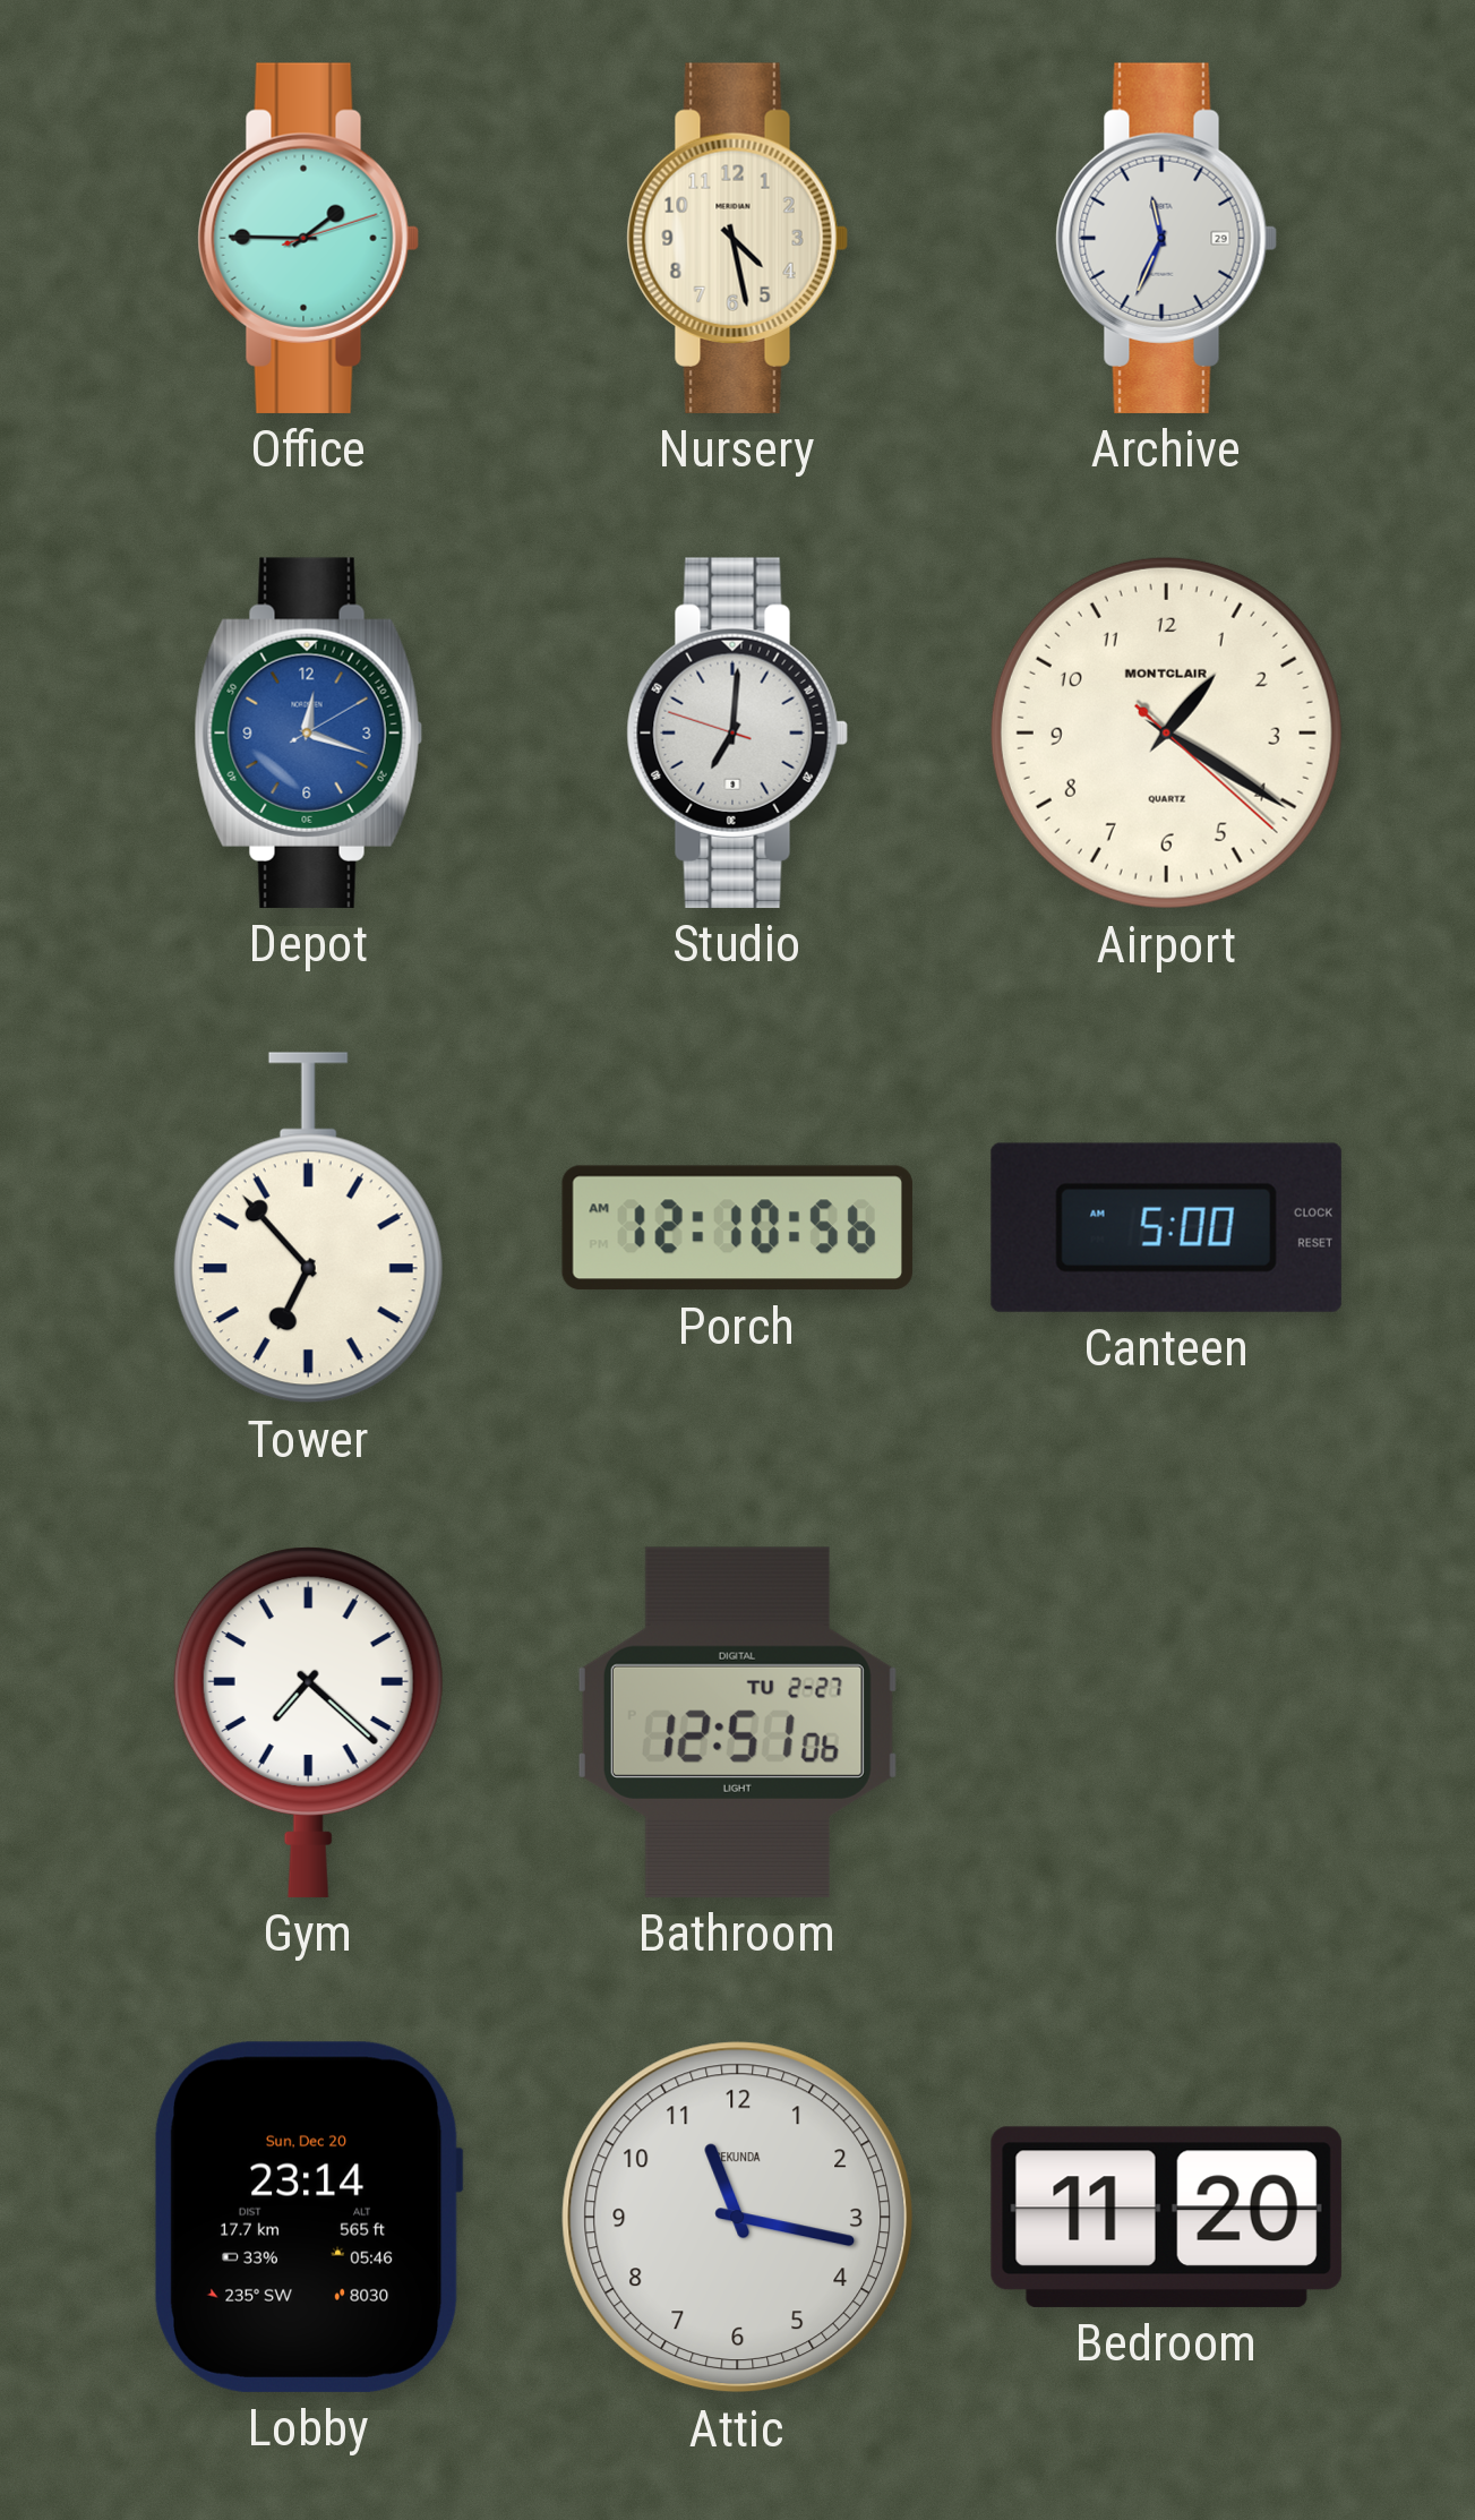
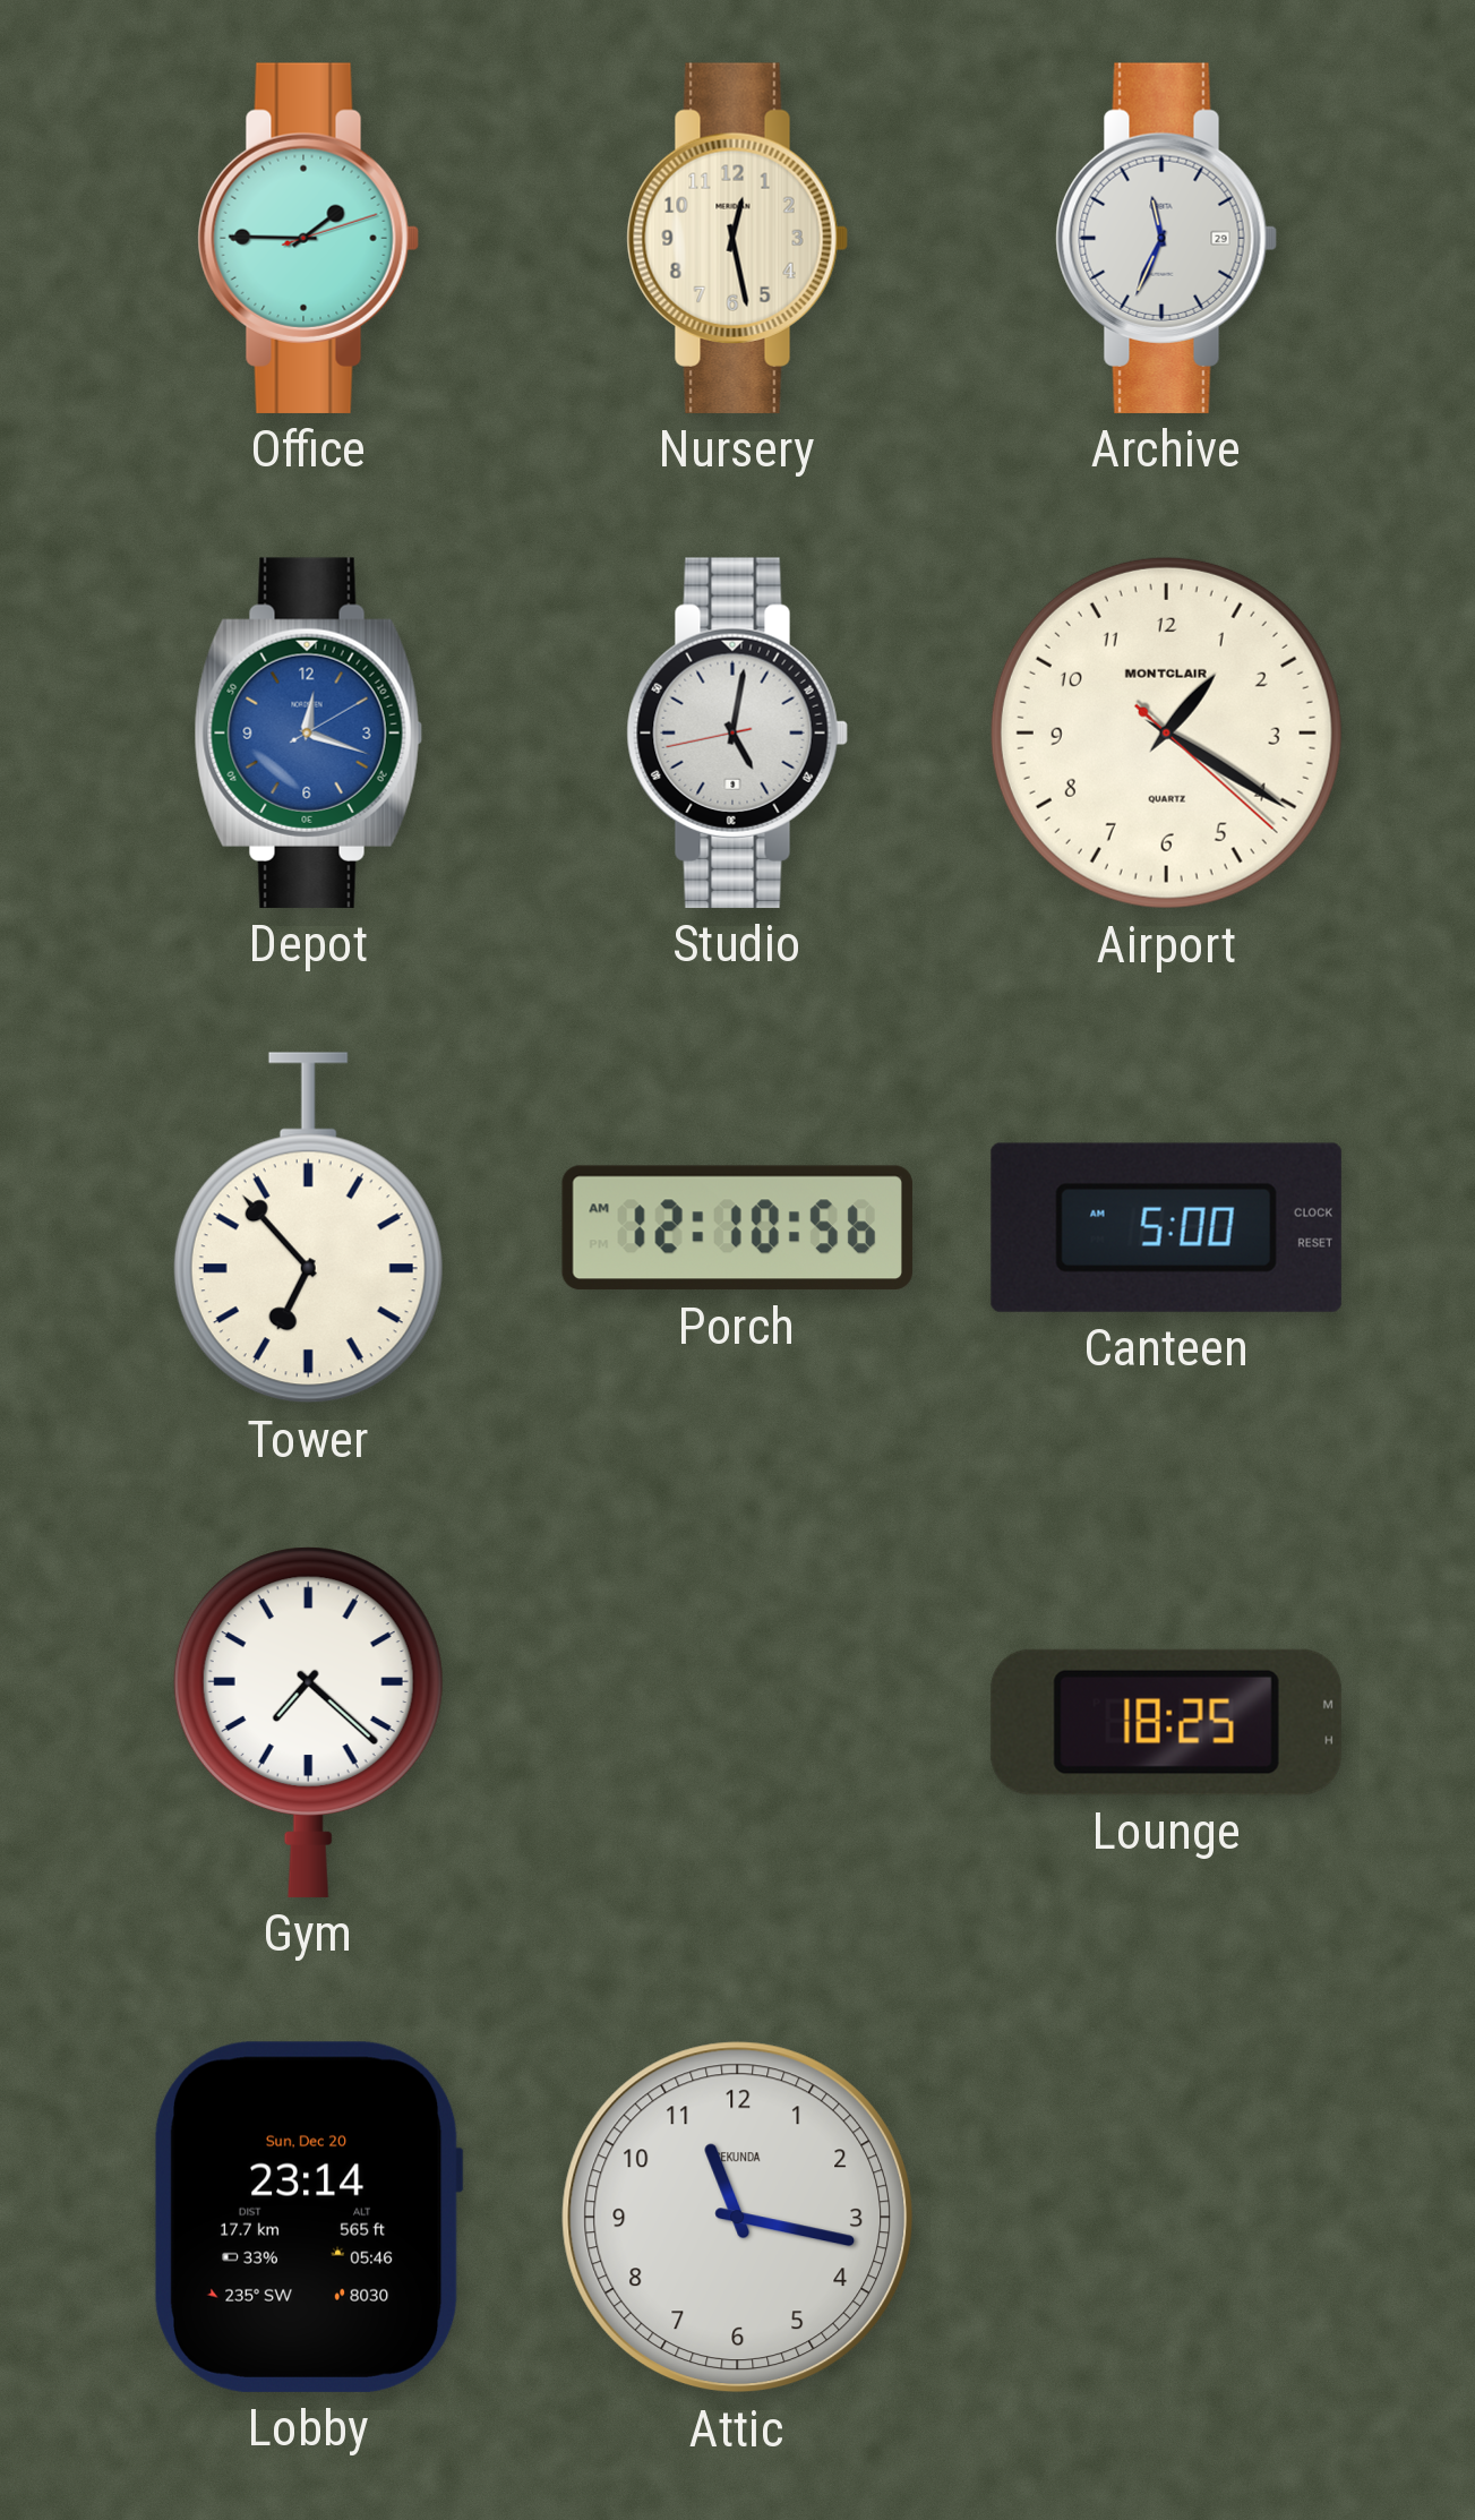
Nursery: 4:28 -> 12:28 (737, 238)
Studio: 7:00 -> 5:01 (737, 732)
Bathroom: 12:51 -> none (737, 1722)
Lounge: none -> 18:25 (1166, 1722)
Bedroom: 11:20 -> none (1166, 2217)
